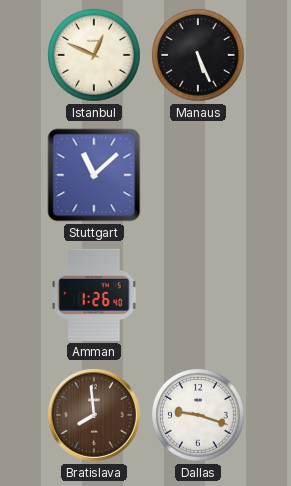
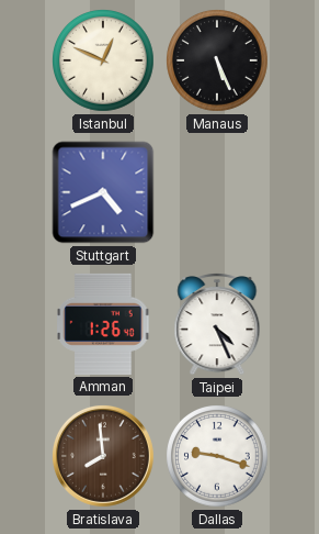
Stuttgart: 11:08 -> 4:41 (103, 192)
Taipei: none -> 4:26 (217, 325)
